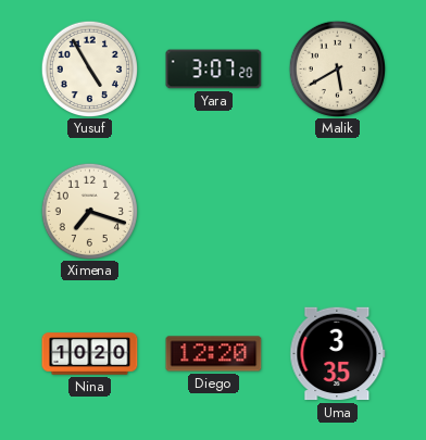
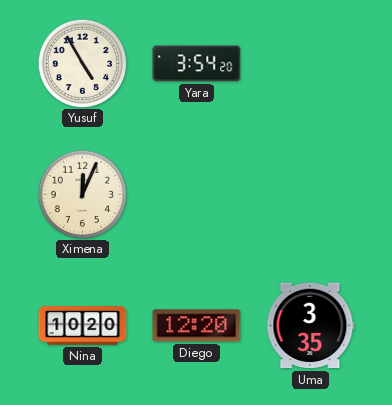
Yara: 3:07 -> 3:54 (197, 64)
Malik: 5:40 -> none (337, 68)
Ximena: 7:18 -> 12:04 (82, 194)
